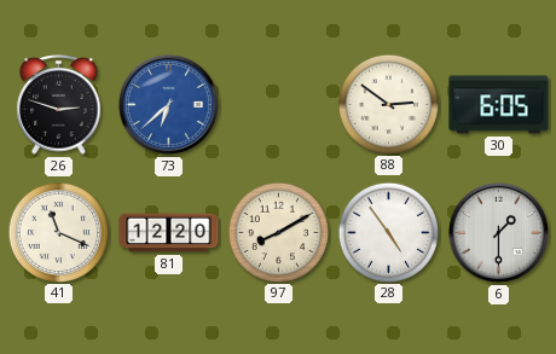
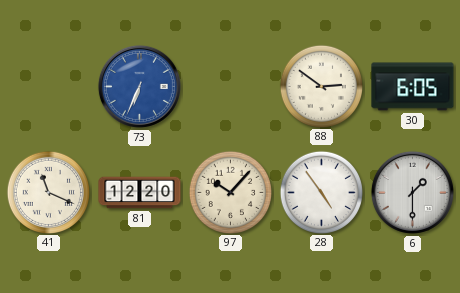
26: 2:48 -> none (59, 105)
73: 6:38 -> 6:34 (139, 86)
97: 8:10 -> 10:07 (230, 192)
